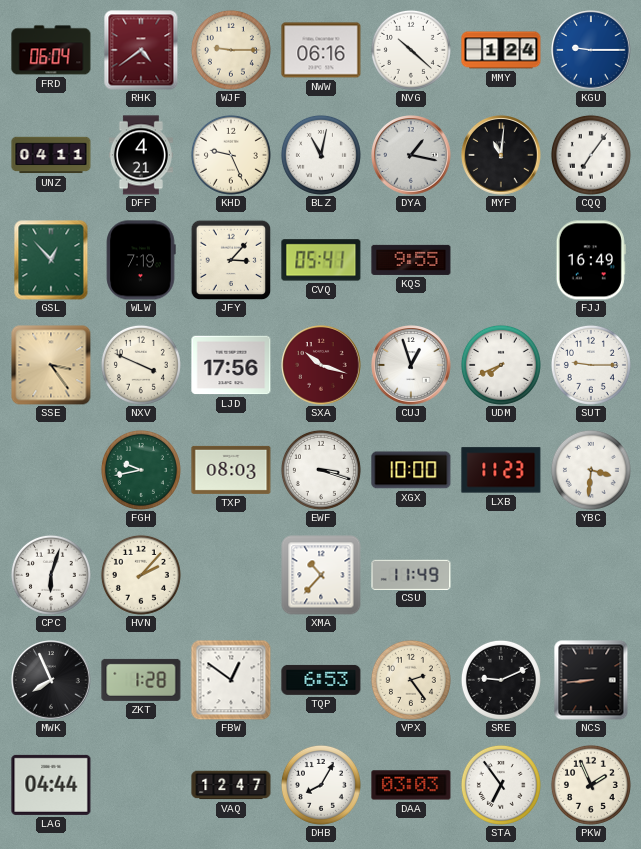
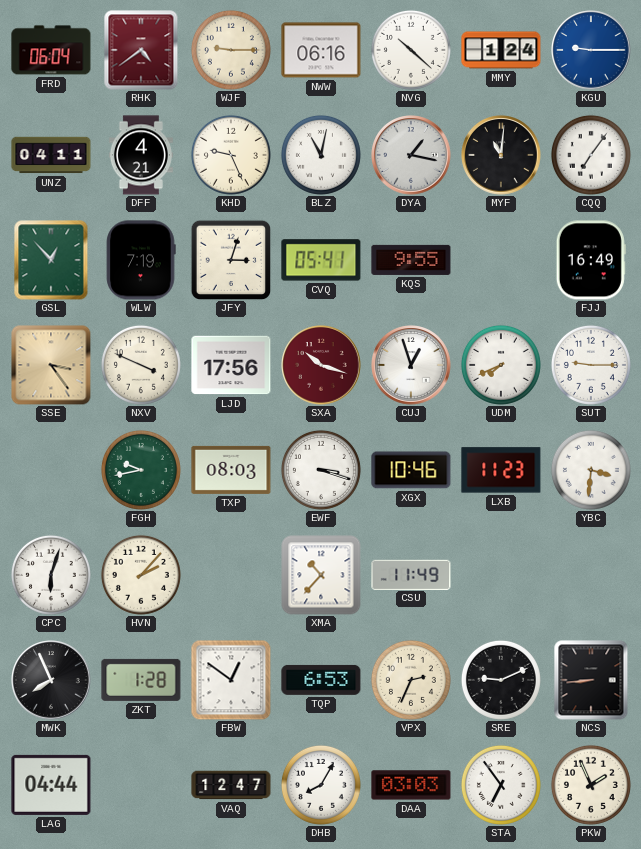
JFY: 3:07 -> 3:03 (231, 260)
XGX: 10:00 -> 10:46 (411, 470)
VPX: 2:24 -> 2:34 (411, 680)
